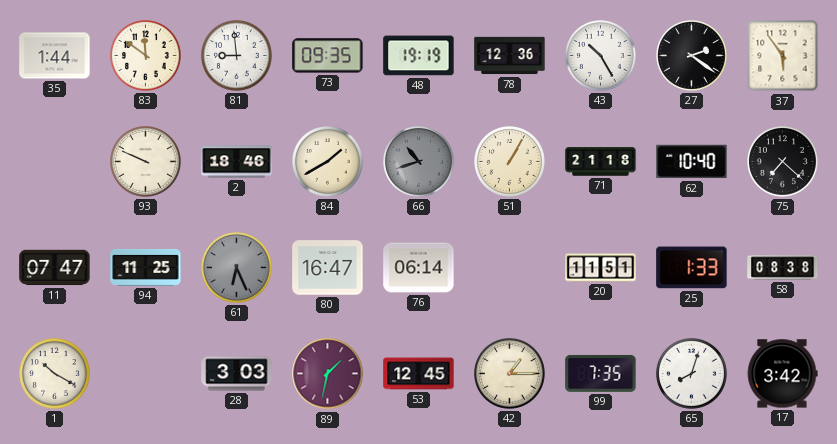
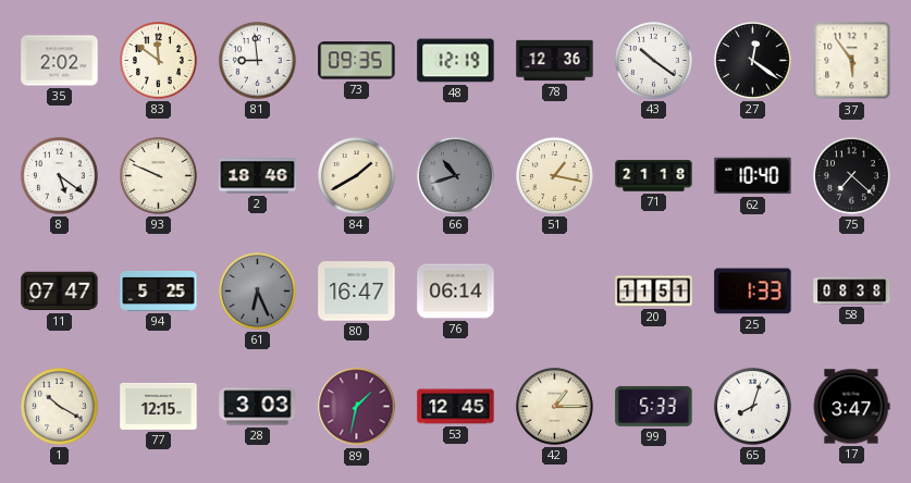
35: 1:44 -> 2:02 (60, 61)
48: 19:19 -> 12:19 (456, 61)
43: 10:25 -> 10:21 (654, 61)
27: 2:21 -> 12:21 (753, 61)
8: none -> 5:21 (60, 176)
51: 1:05 -> 1:17 (555, 176)
94: 11:25 -> 5:25 (159, 292)
77: none -> 12:15 (159, 406)
99: 7:35 -> 5:33 (654, 406)
17: 3:42 -> 3:47 (851, 407)
